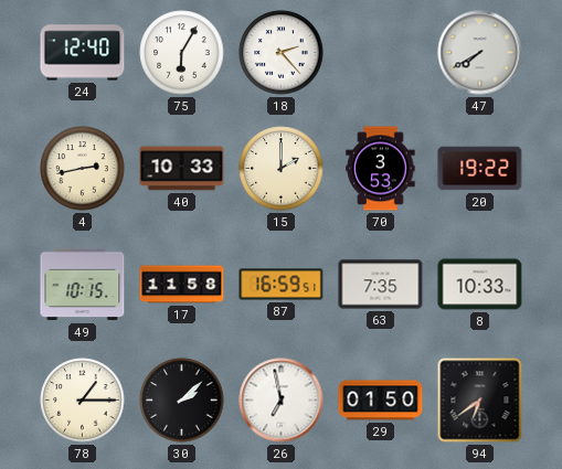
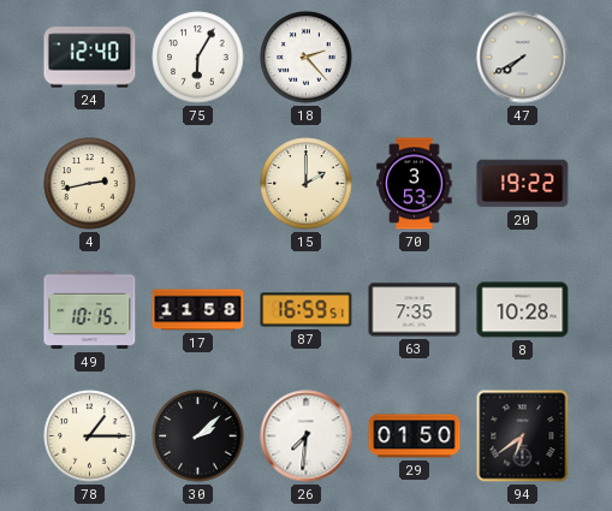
40: 10:33 -> none (182, 169)
8: 10:33 -> 10:28 (523, 310)
26: 6:58 -> 7:31 (307, 436)
